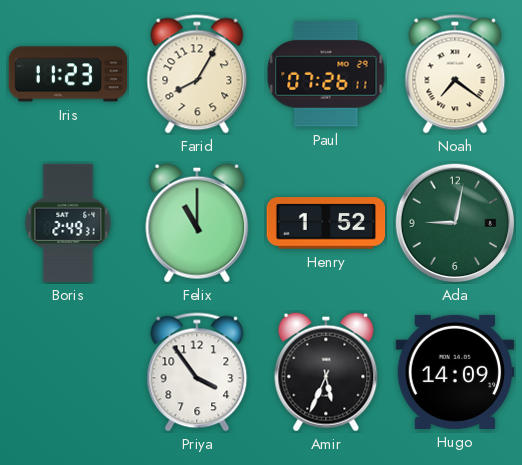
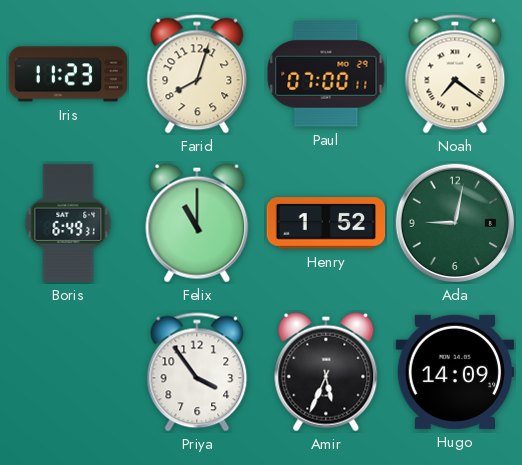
Farid: 8:05 -> 8:03 (197, 74)
Paul: 07:26 -> 07:00 (326, 74)
Boris: 2:49 -> 6:49 (68, 223)
